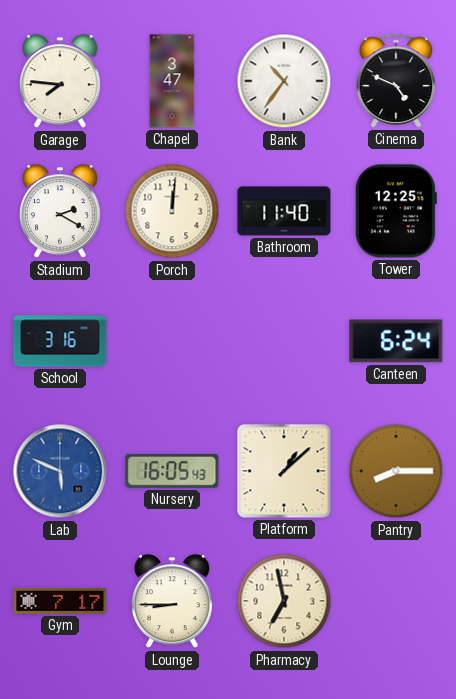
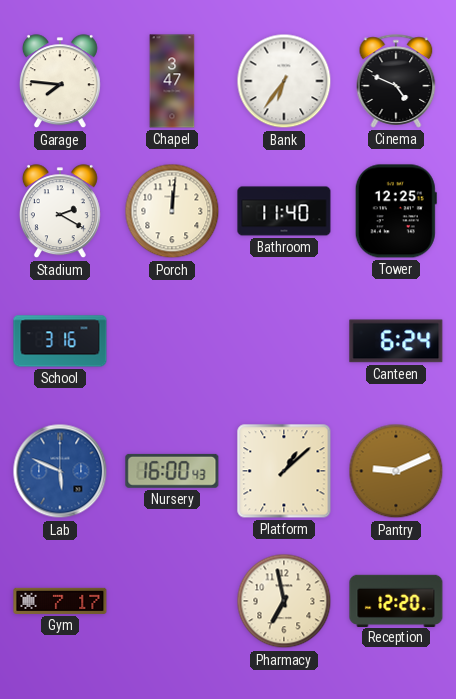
Bank: 10:36 -> 6:36 (284, 81)
Nursery: 16:05 -> 16:00 (172, 471)
Pantry: 8:15 -> 9:11 (396, 471)
Lounge: 8:45 -> none (172, 602)
Reception: none -> 12:20 (396, 600)
